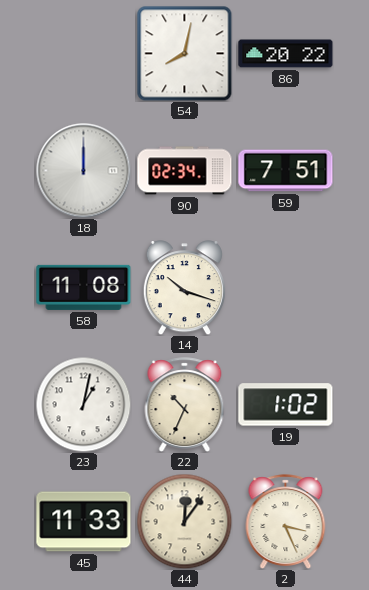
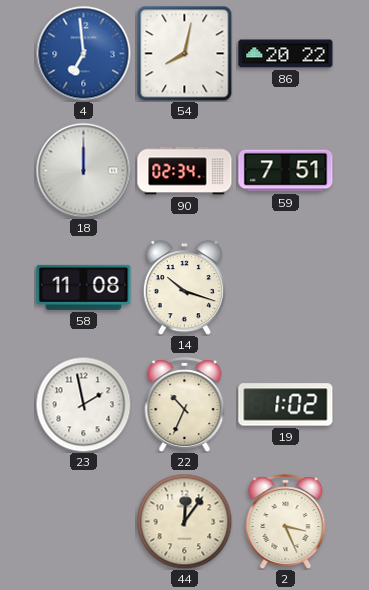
4: none -> 6:59 (83, 53)
23: 1:02 -> 1:58 (83, 404)
45: 11:33 -> none (84, 522)
